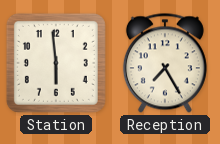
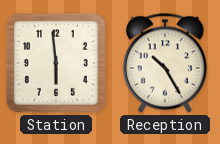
Reception: 7:25 -> 10:25 (165, 63)
